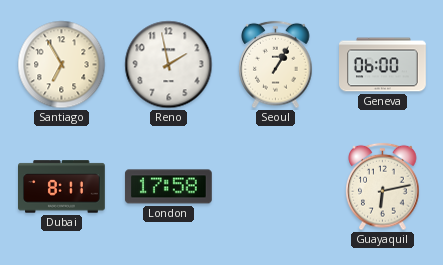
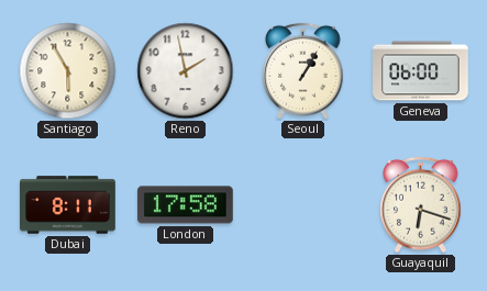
Santiago: 6:55 -> 5:55 (68, 71)
Guayaquil: 6:13 -> 6:18 (421, 205)
